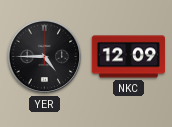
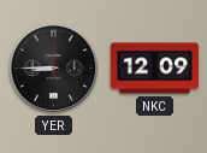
YER: 4:45 -> 8:45 (54, 69)
